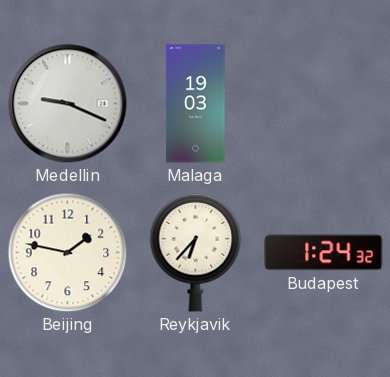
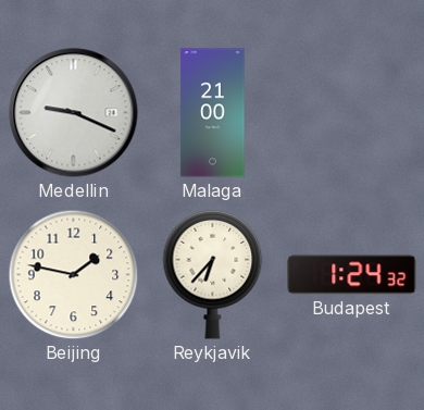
Malaga: 19:03 -> 21:00 (213, 113)
